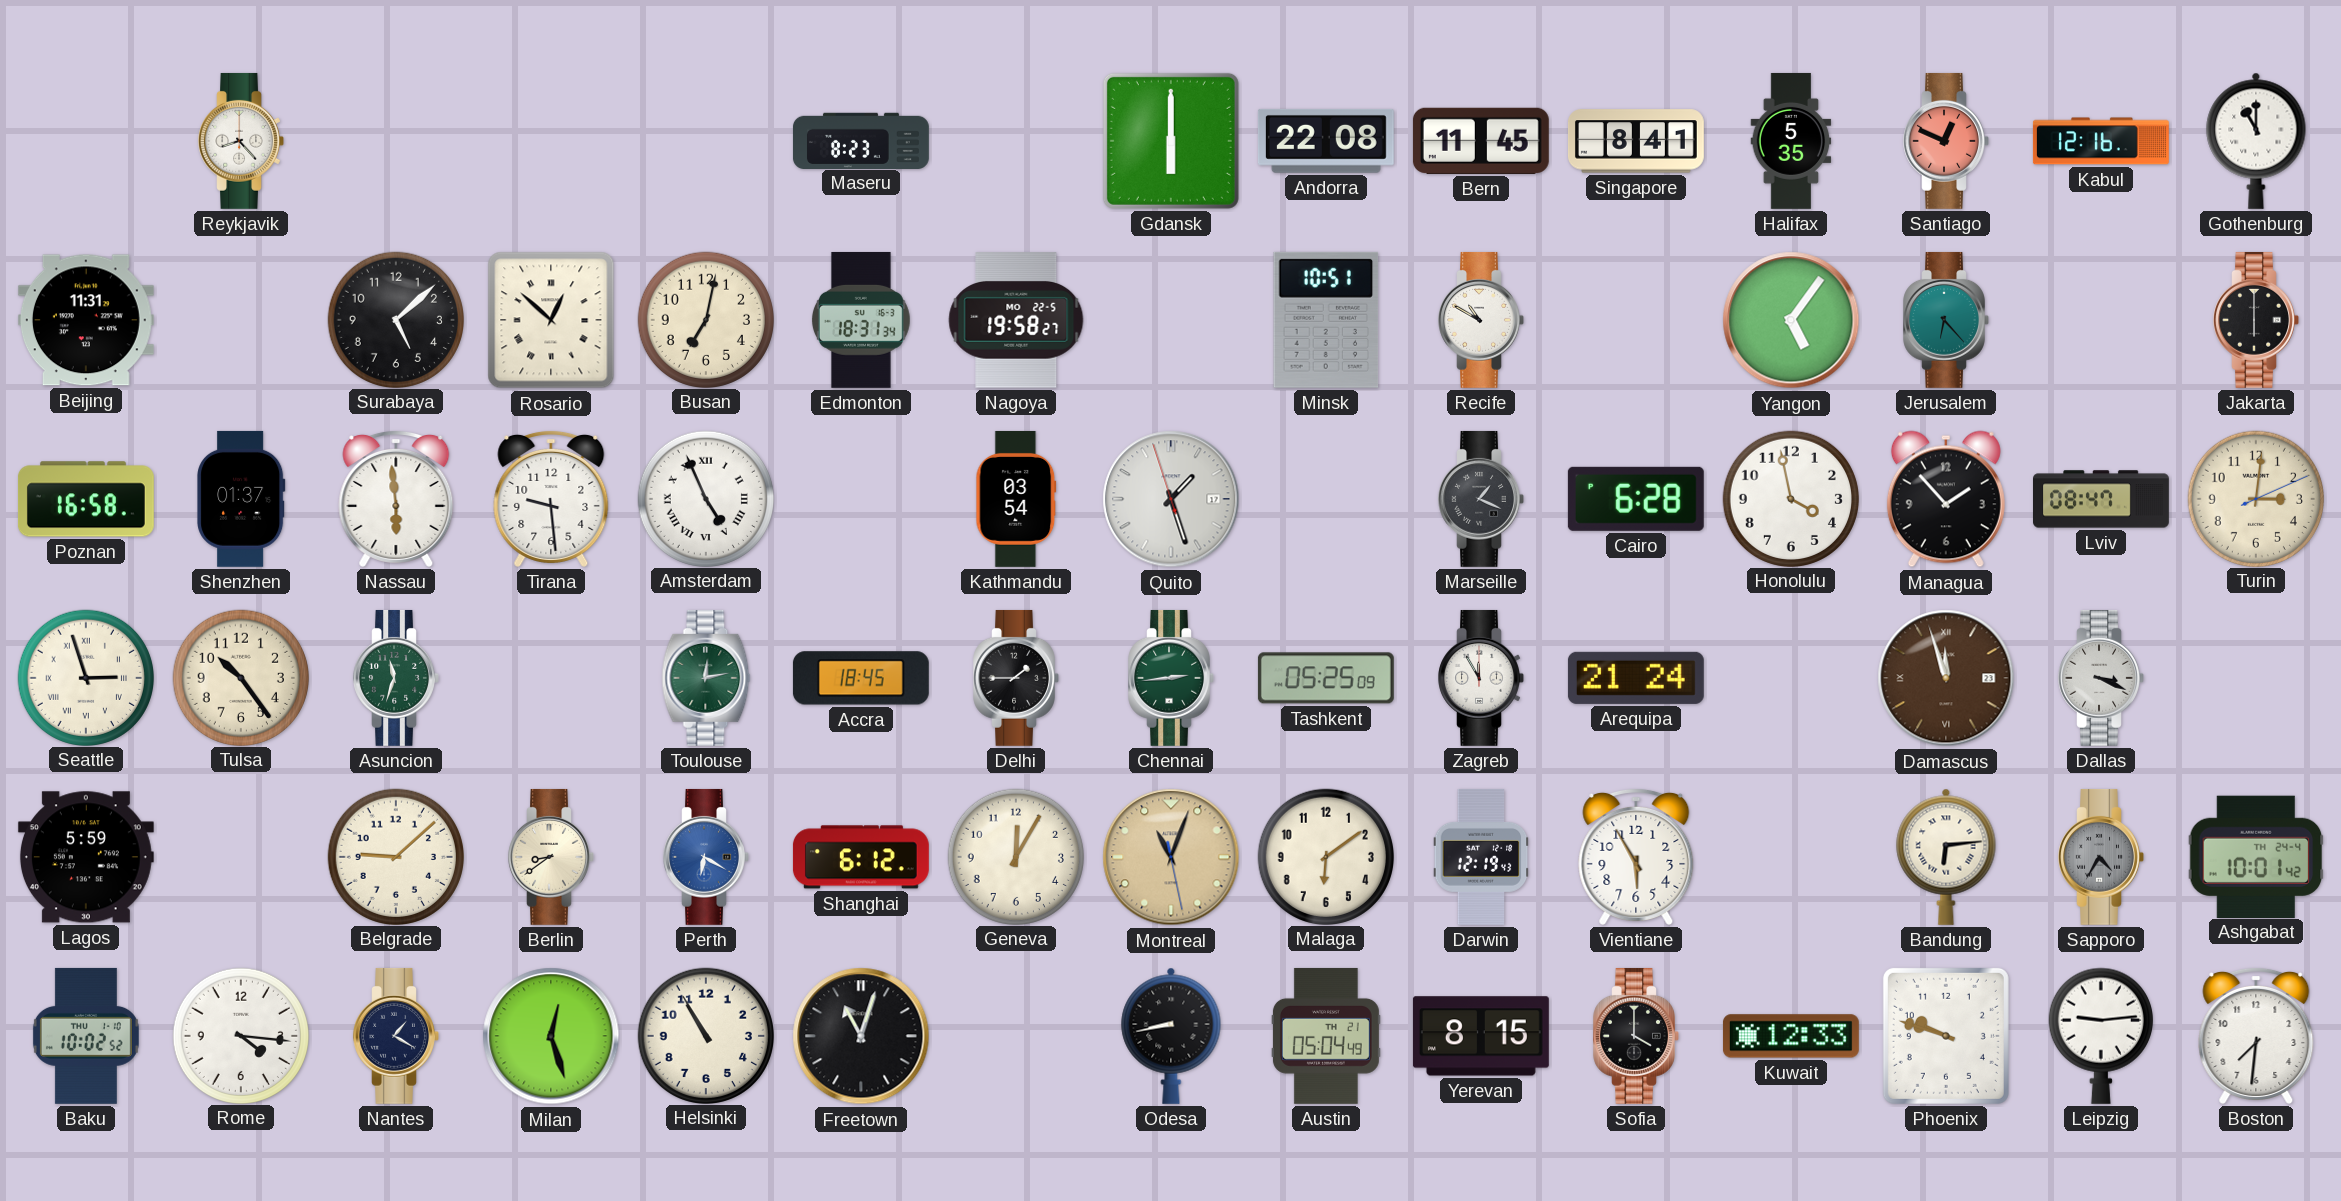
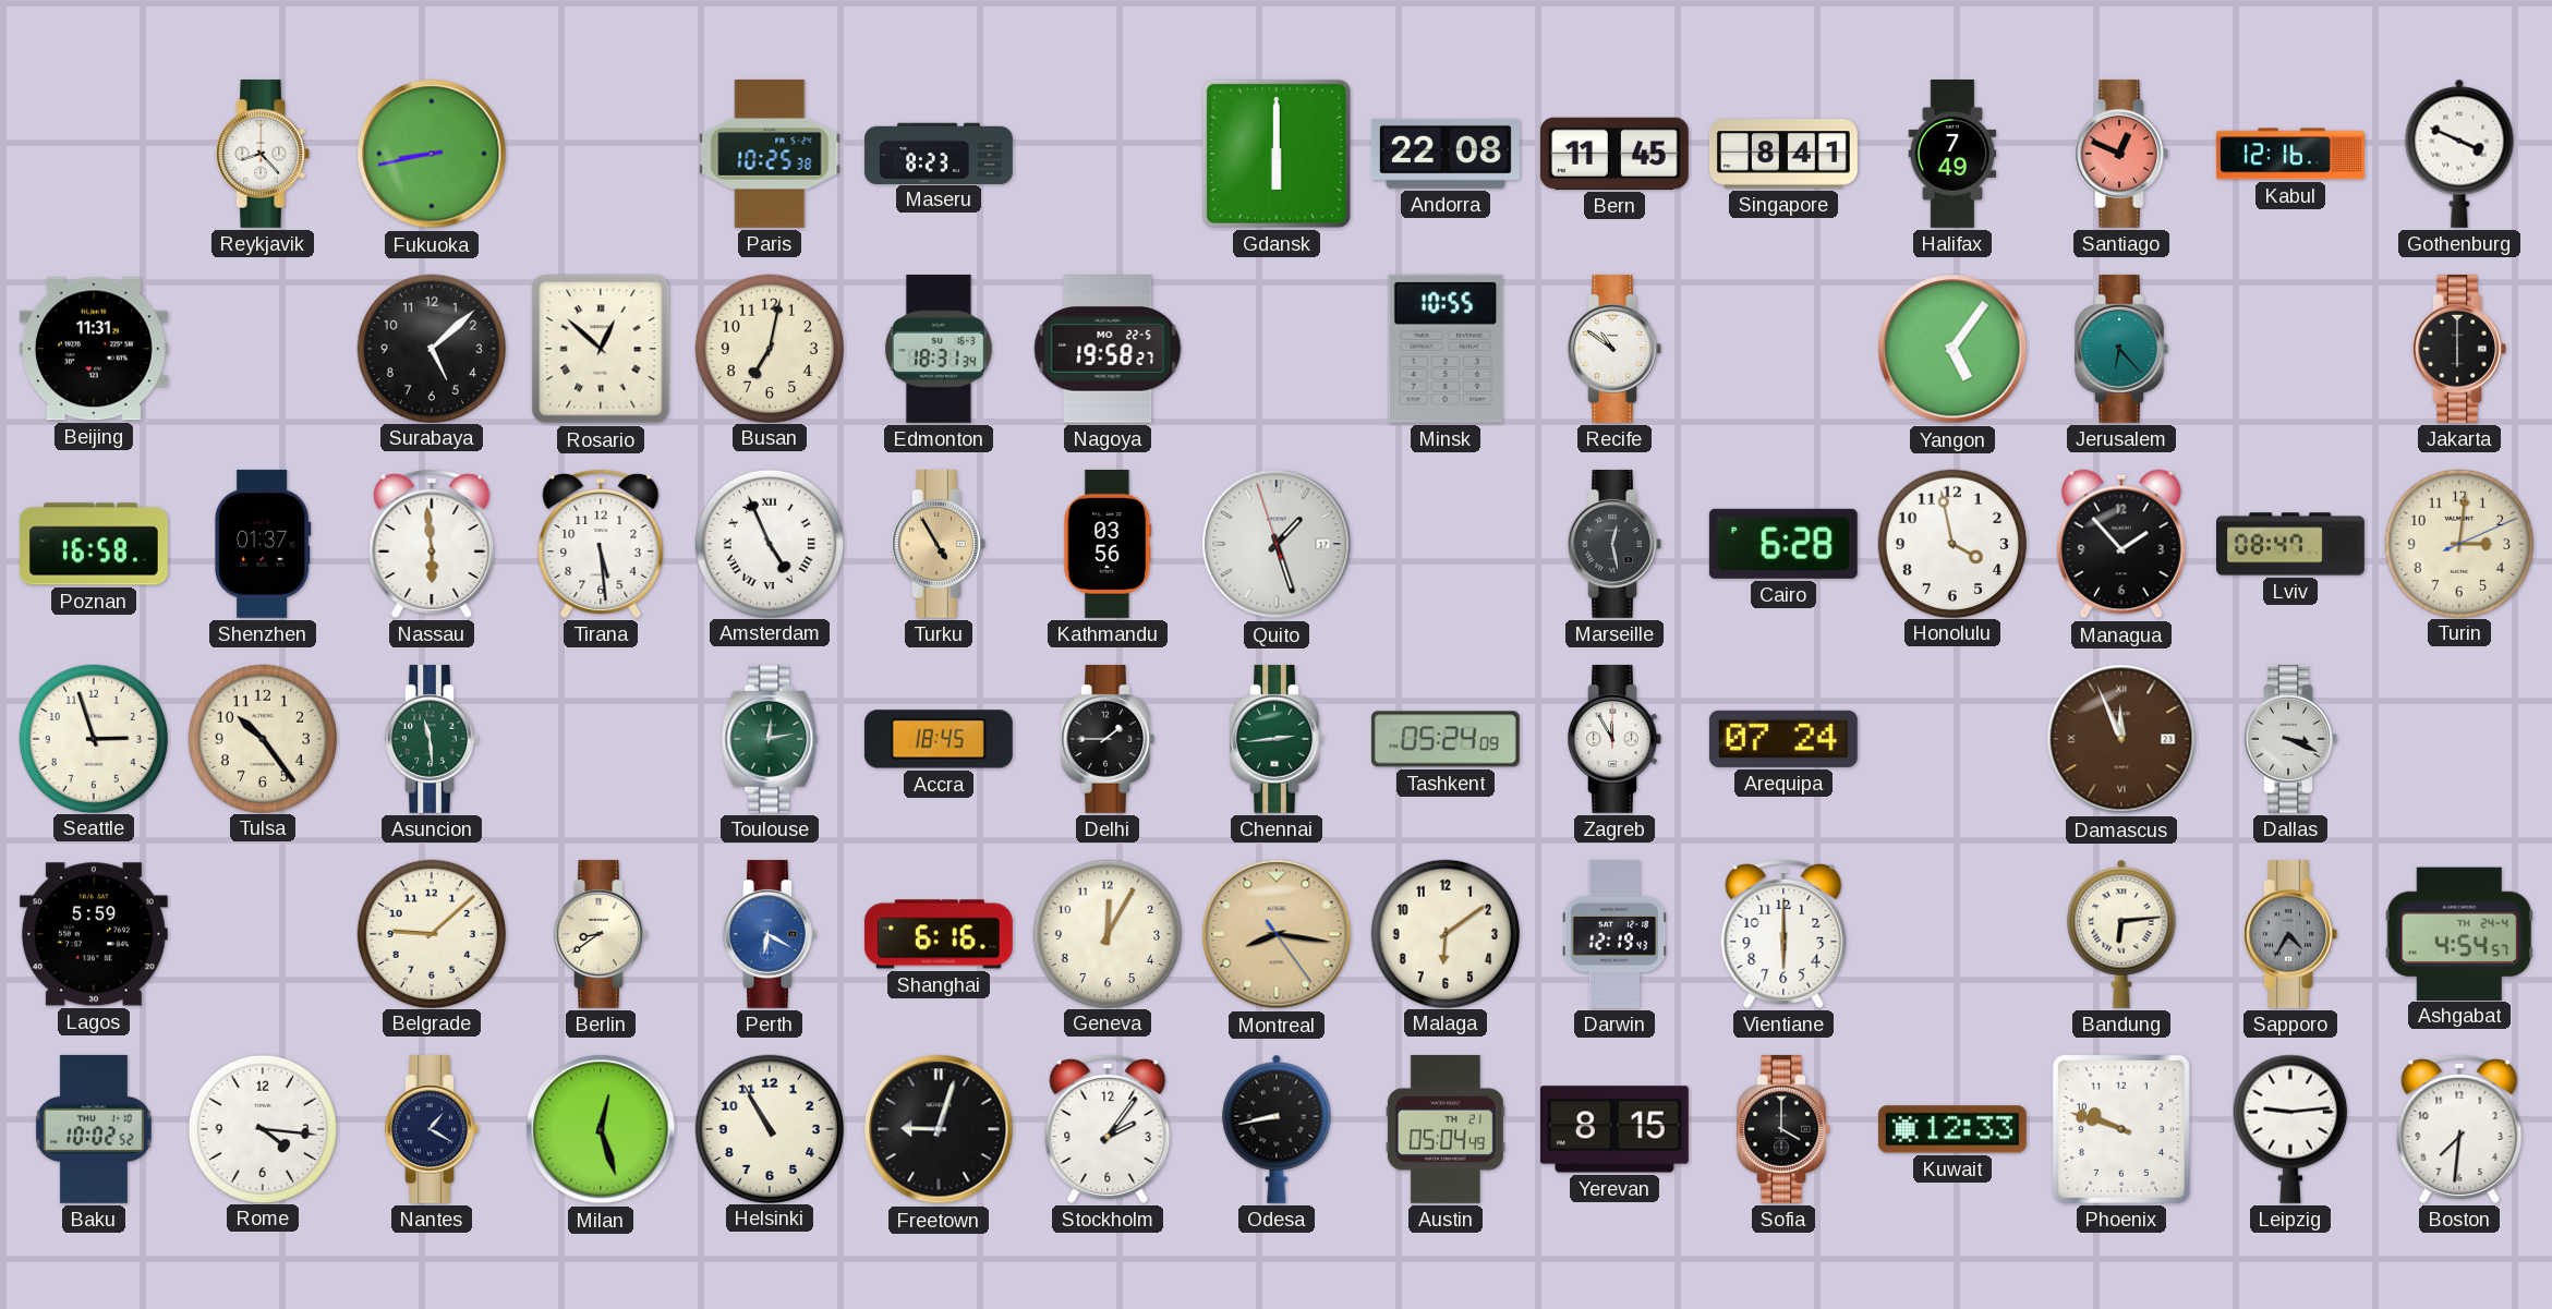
Fukuoka: none -> 8:43 (432, 154)
Paris: none -> 10:25 (770, 154)
Halifax: 5:35 -> 7:49 (1952, 154)
Gothenburg: 11:00 -> 3:49 (2459, 154)
Minsk: 10:51 -> 10:55 (1446, 349)
Recife: 10:50 -> 10:51 (1614, 349)
Tirana: 9:29 -> 5:29 (601, 543)
Turku: none -> 4:55 (939, 544)
Kathmandu: 03:54 -> 03:56 (1108, 544)
Marseille: 1:19 -> 12:28 (1614, 544)
Seattle numerals: Roman -> Arabic (93, 738)
Asuncion: 11:33 -> 11:29 (432, 739)
Tashkent: 05:25 -> 05:24 (1446, 739)
Arequipa: 21:24 -> 07:24 (1783, 739)
Damascus: 11:57 -> 11:56 (2121, 739)
Shanghai: 6:12 -> 6:16 (939, 934)
Montreal: 11:03 -> 8:16 (1277, 934)
Vientiane: 5:55 -> 6:00 (1783, 933)
Ashgabat: 10:01 -> 4:54 (2459, 933)
Freetown: 11:03 -> 9:03 (939, 1129)
Stockholm: none -> 2:06 (1108, 1128)
